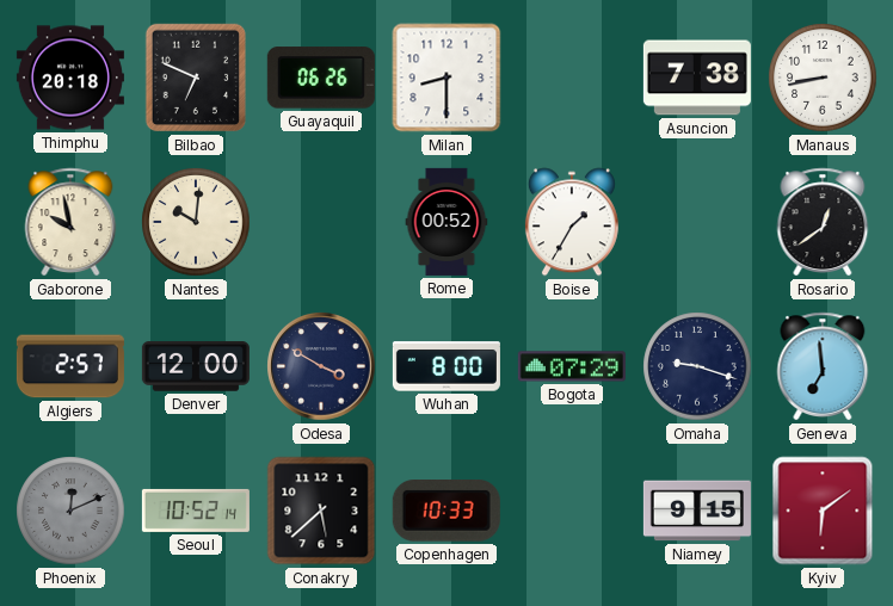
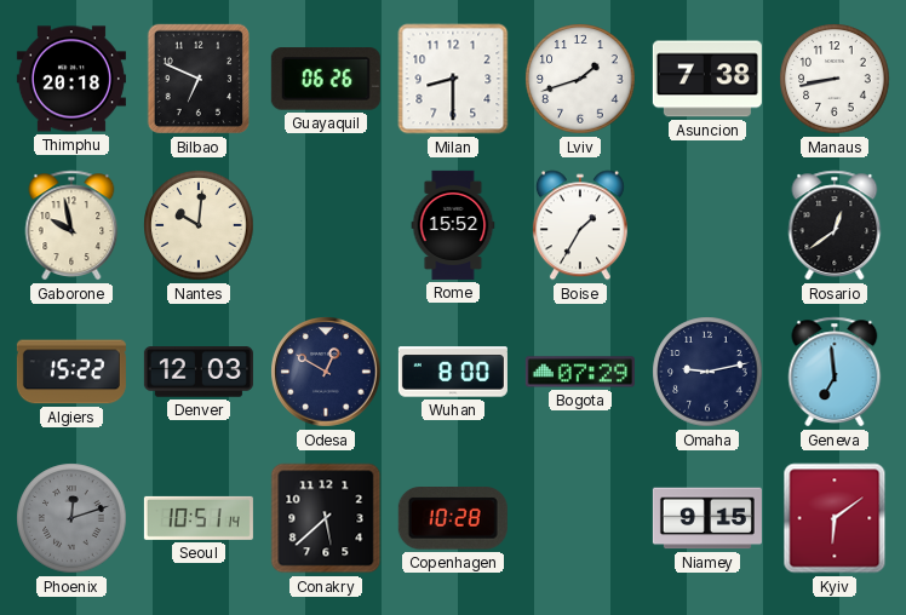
Lviv: none -> 1:42 (580, 79)
Rome: 00:52 -> 15:52 (453, 225)
Algiers: 2:57 -> 15:22 (71, 372)
Denver: 12:00 -> 12:03 (199, 372)
Odesa: 3:50 -> 12:50 (326, 372)
Omaha: 9:18 -> 9:13 (707, 372)
Phoenix: 12:11 -> 12:12 (71, 518)
Seoul: 10:52 -> 10:51 (199, 518)
Copenhagen: 10:33 -> 10:28 (453, 519)
